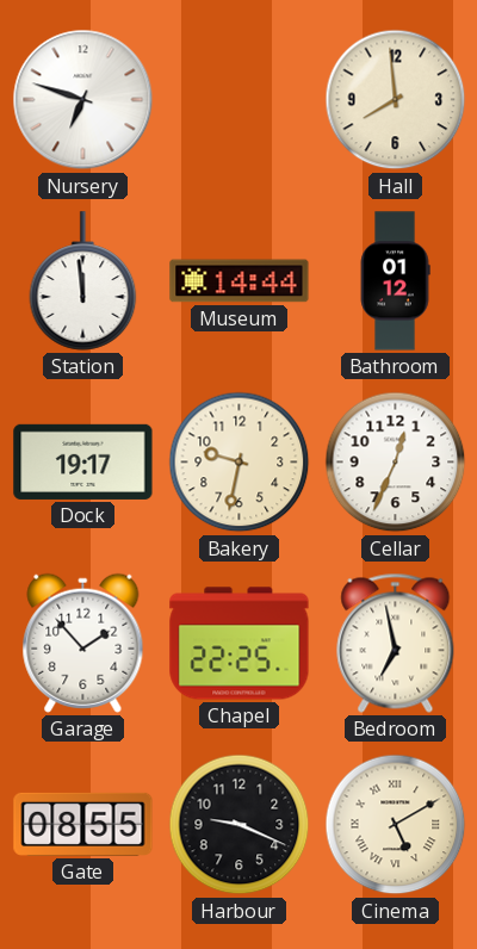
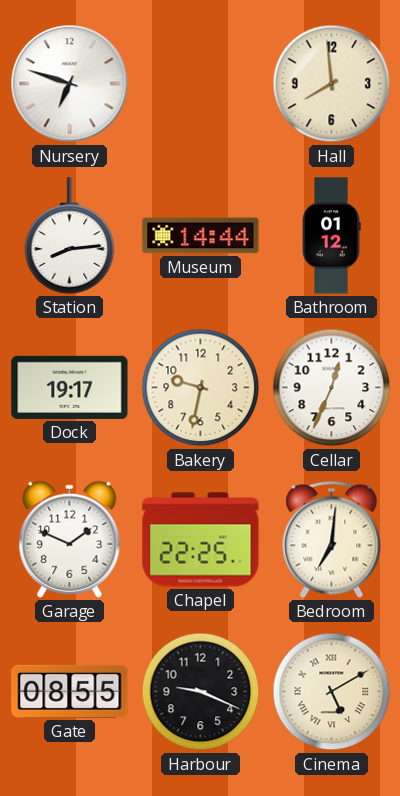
Station: 11:59 -> 8:14 (70, 236)
Garage: 1:53 -> 1:49 (70, 539)
Bedroom: 6:58 -> 7:01 (332, 539)
